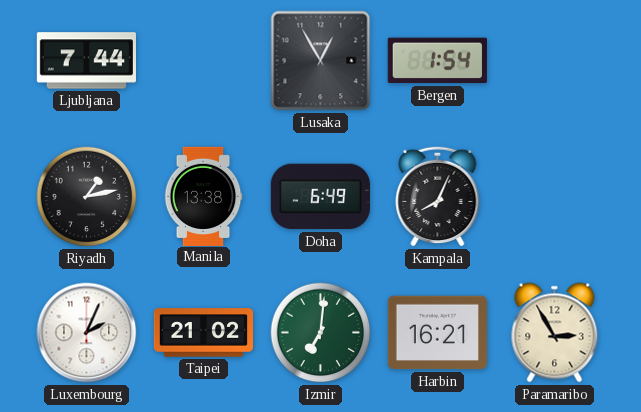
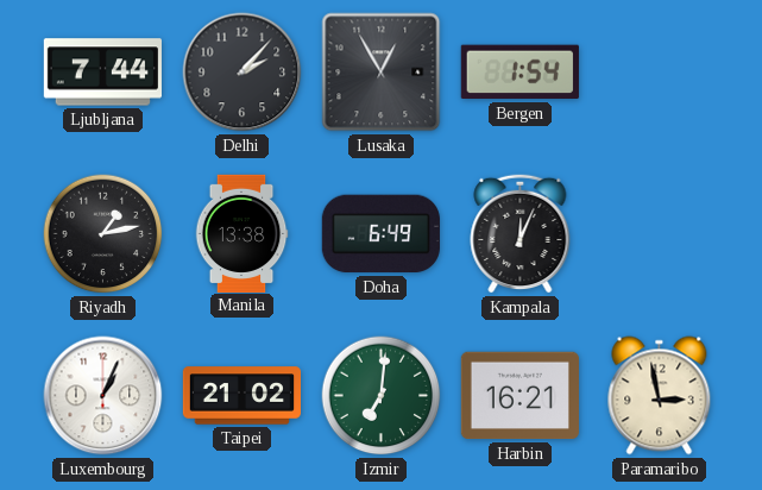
Delhi: none -> 2:07 (243, 73)
Kampala: 8:04 -> 12:04 (521, 233)
Luxembourg: 2:04 -> 1:04 (103, 396)
Paramaribo: 2:55 -> 2:58 (660, 396)
